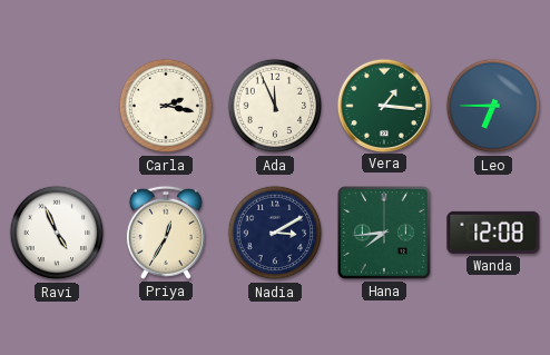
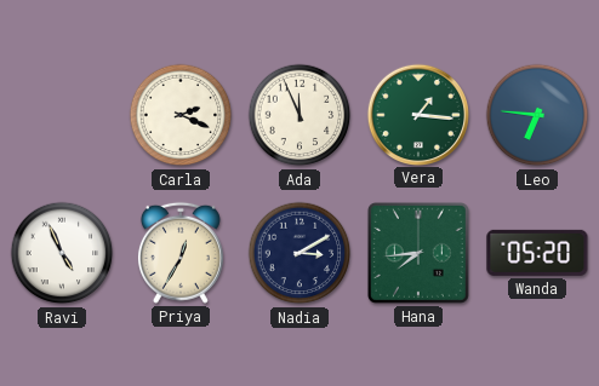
Carla: 2:17 -> 2:19 (181, 115)
Leo: 6:45 -> 6:46 (537, 115)
Wanda: 12:08 -> 05:20 (537, 253)
